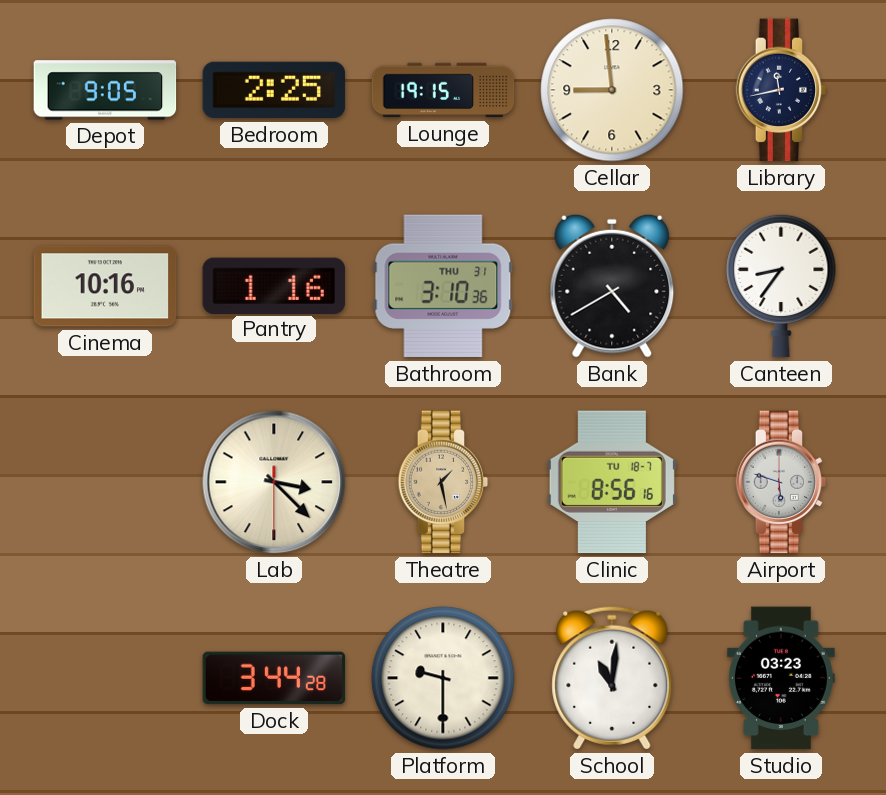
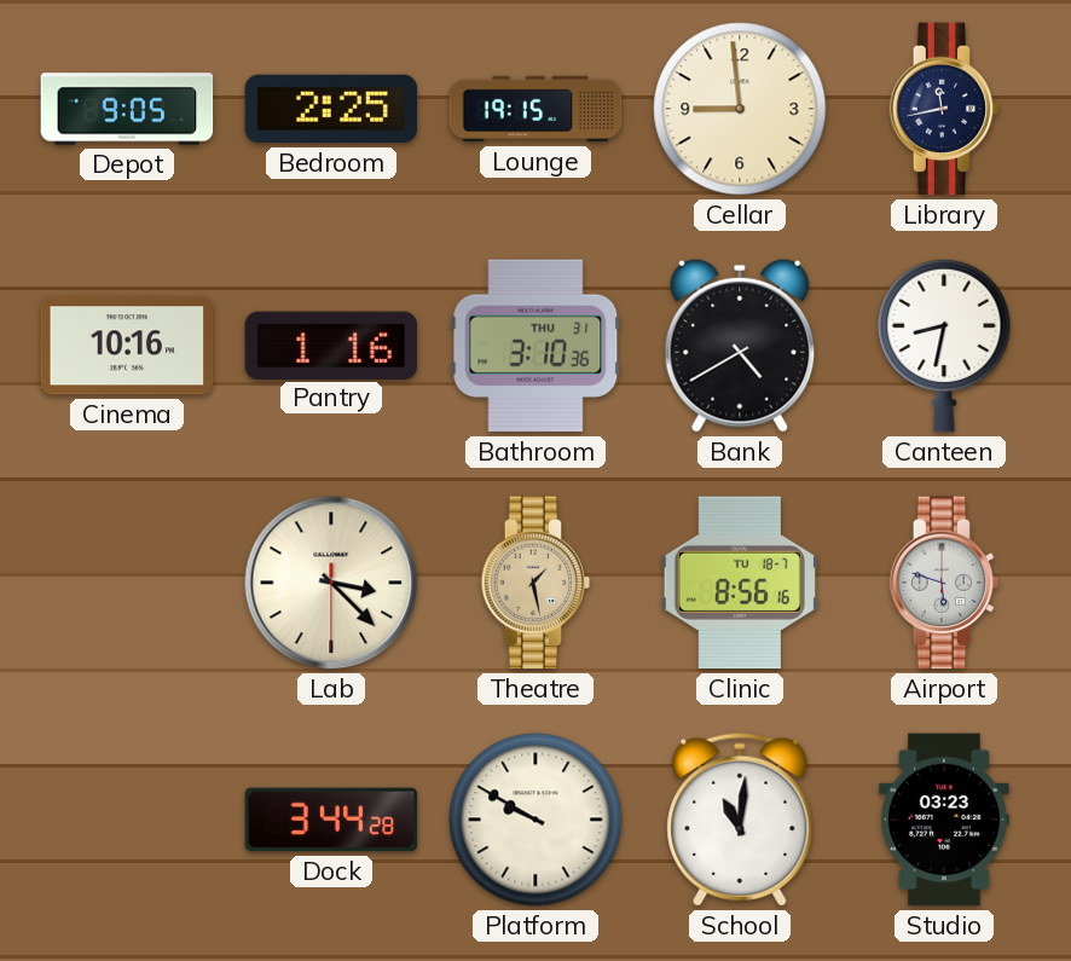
Canteen: 8:36 -> 8:32 (944, 346)
Platform: 9:30 -> 9:50 (535, 820)
